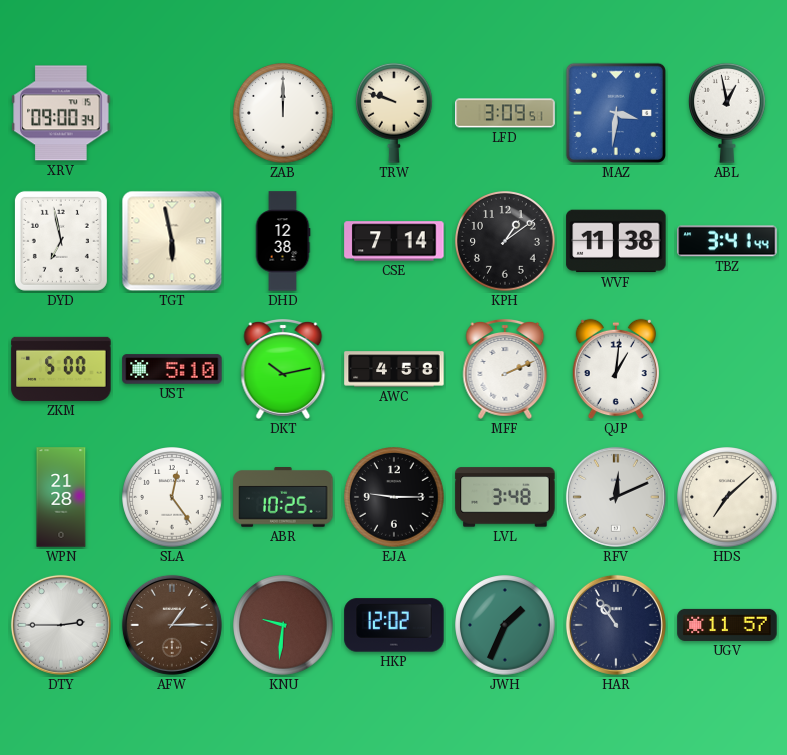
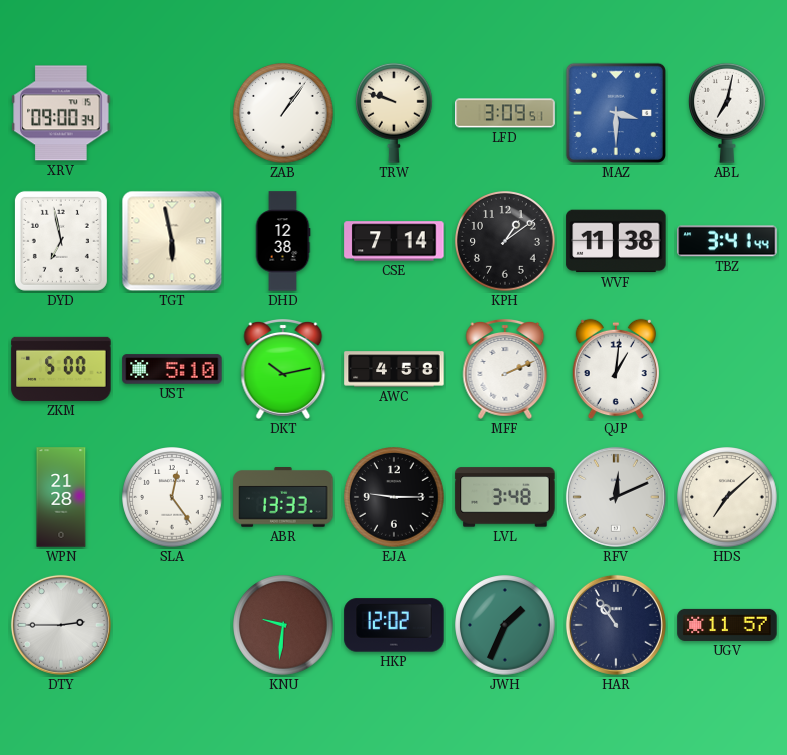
ZAB: 12:00 -> 1:06 (283, 113)
MAZ: 3:31 -> 3:30 (616, 113)
ABL: 12:58 -> 7:02 (728, 113)
ABR: 10:25 -> 13:33 (283, 498)
AFW: 1:15 -> none (172, 625)
